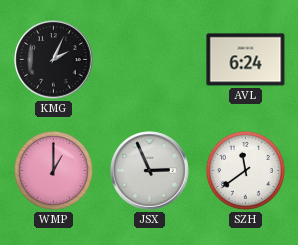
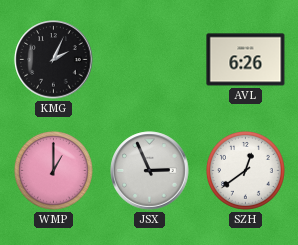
AVL: 6:24 -> 6:26 (246, 60)
SZH: 11:39 -> 12:39 (245, 170)
